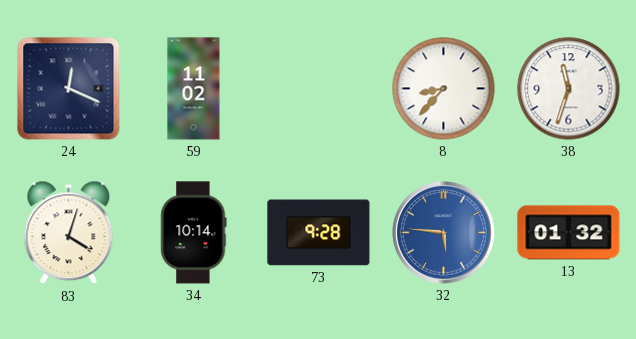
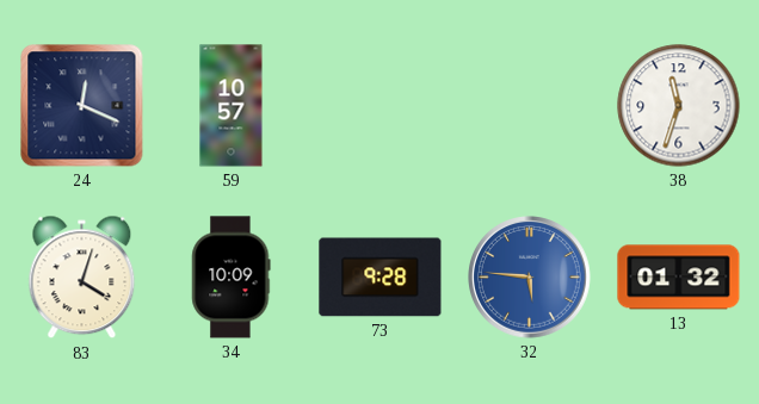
59: 11:02 -> 10:57 (232, 106)
8: 8:37 -> none (444, 89)
34: 10:14 -> 10:09 (232, 278)
